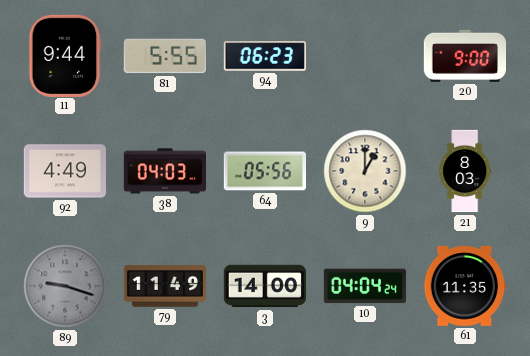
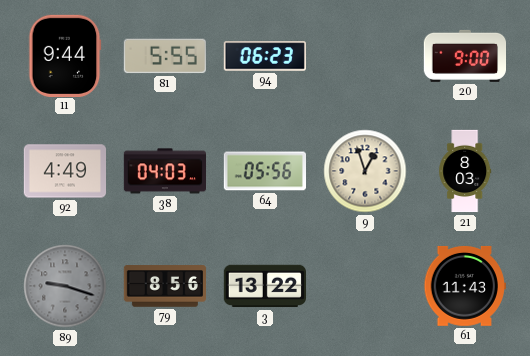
9: 1:00 -> 12:57 (365, 171)
79: 11:49 -> 8:56 (164, 286)
3: 14:00 -> 13:22 (264, 286)
10: 04:04 -> none (364, 286)
61: 11:35 -> 11:43 (464, 286)
